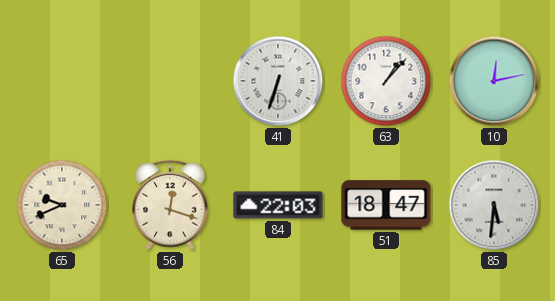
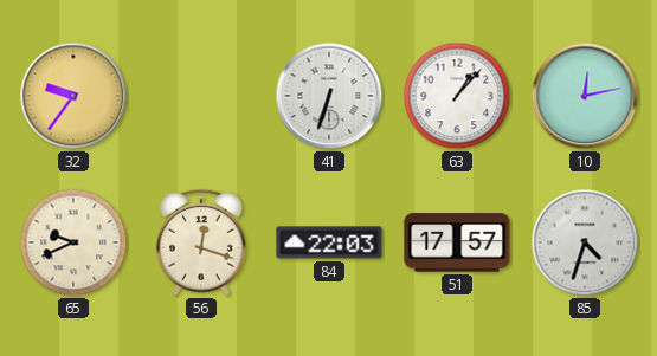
32: none -> 9:36 (73, 96)
51: 18:47 -> 17:57 (457, 242)
85: 5:31 -> 4:33 (585, 242)
